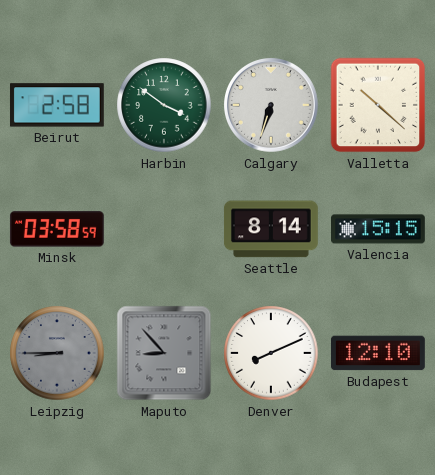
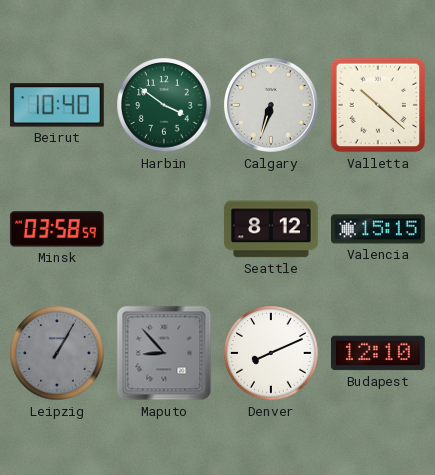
Beirut: 2:58 -> 10:40 (57, 105)
Seattle: 8:14 -> 8:12 (271, 229)
Leipzig: 8:45 -> 1:05 (57, 353)
